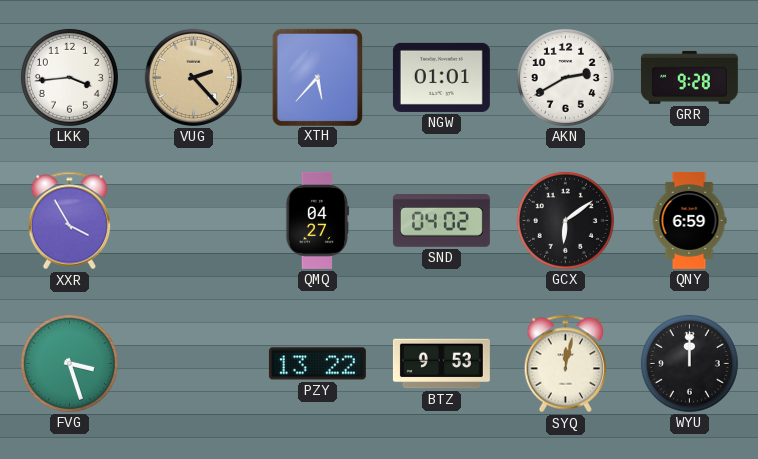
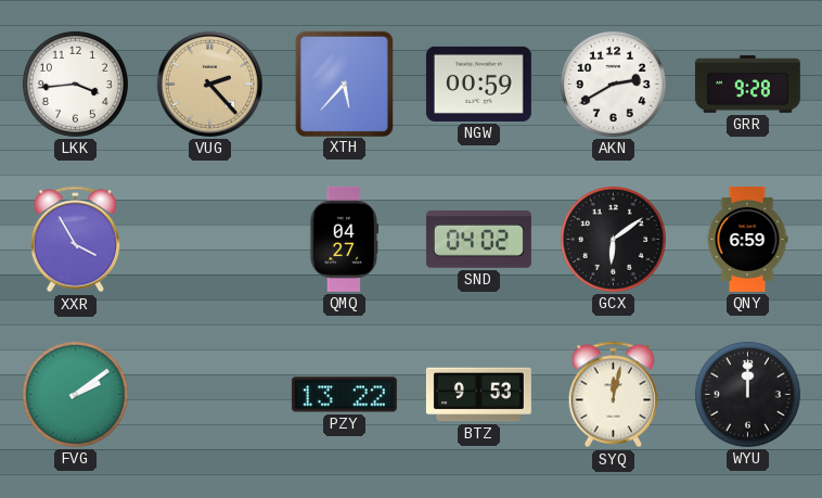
NGW: 01:01 -> 00:59 (478, 84)
FVG: 3:27 -> 2:09 (75, 394)
